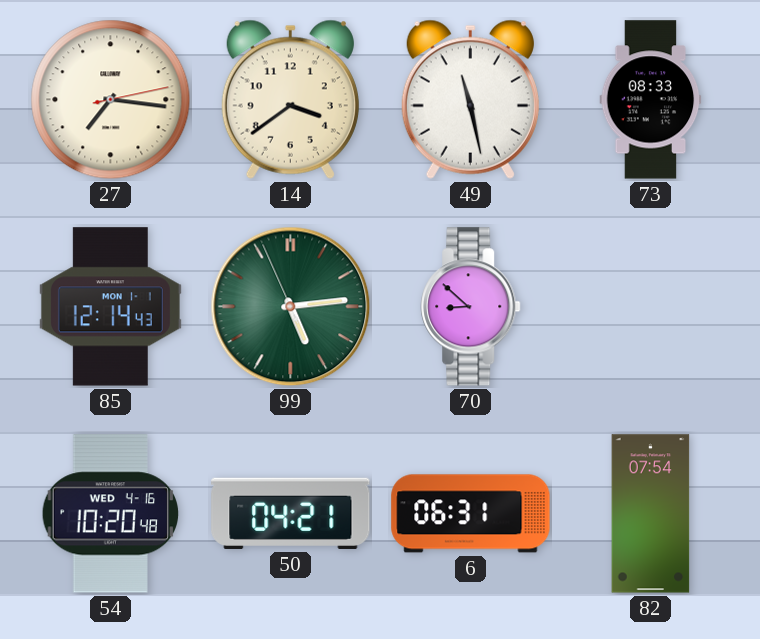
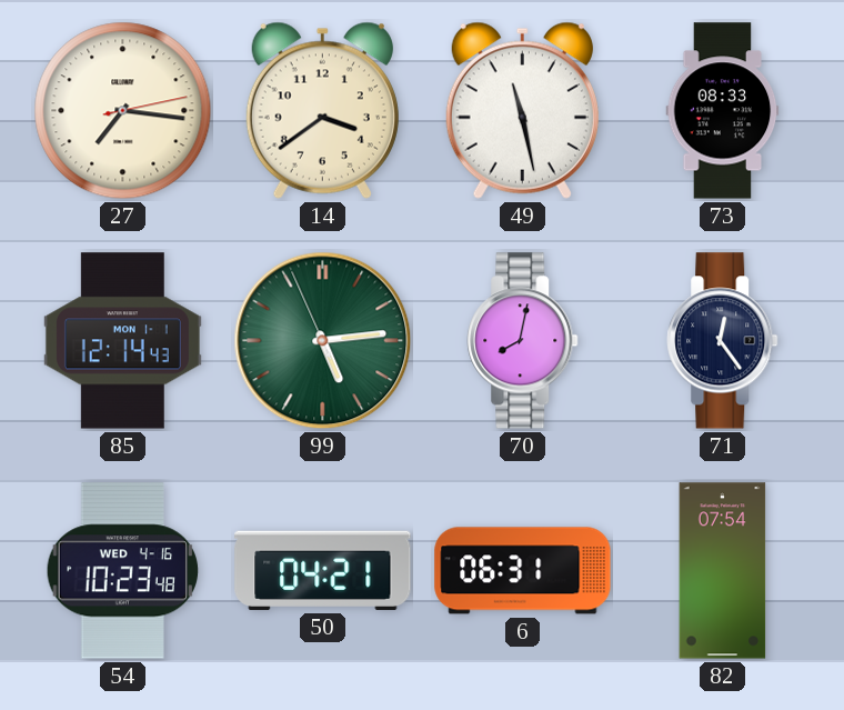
70: 8:52 -> 8:02 (523, 341)
71: none -> 12:24 (723, 341)
54: 10:20 -> 10:23 (123, 571)
